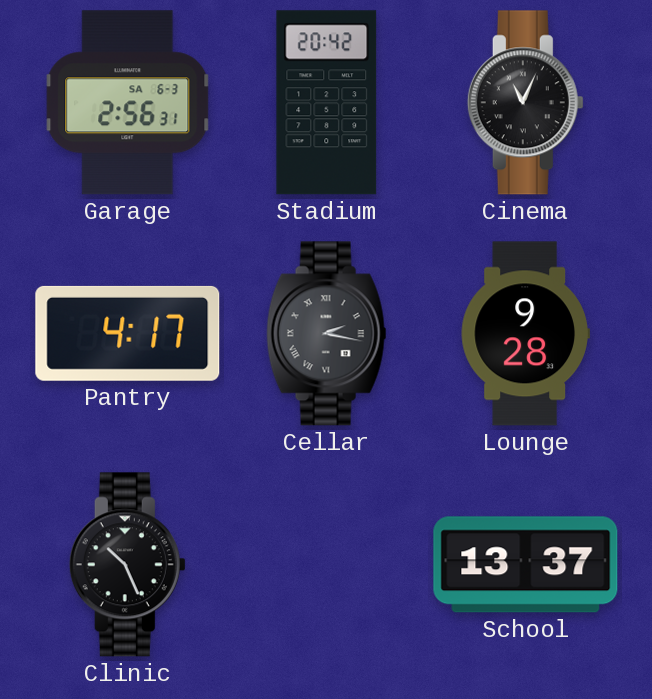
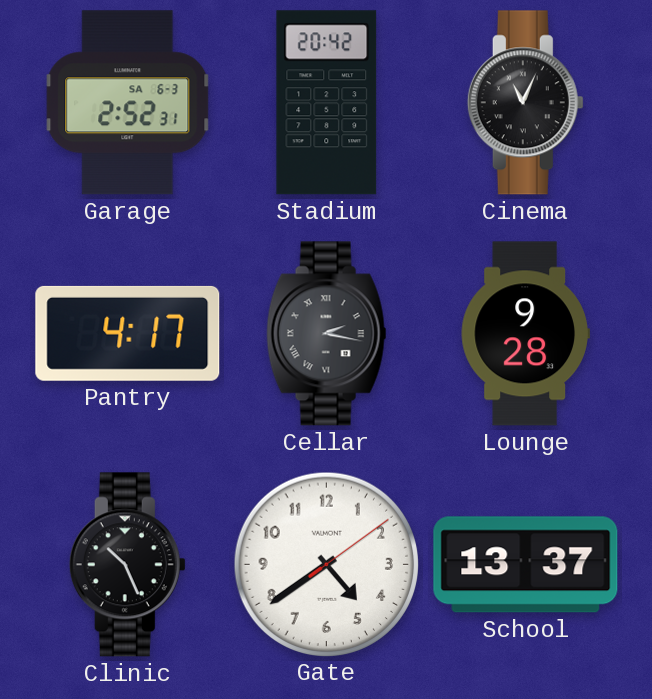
Garage: 2:56 -> 2:52 (128, 103)
Gate: none -> 4:39 (326, 564)
